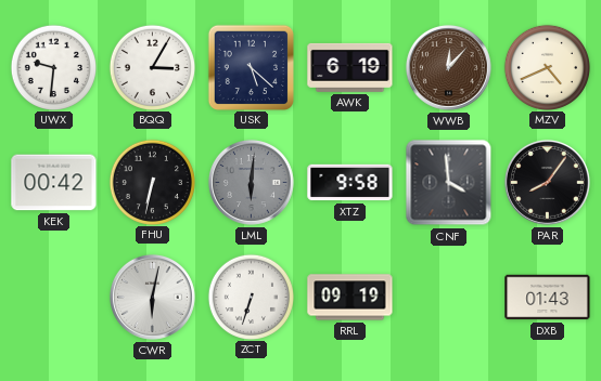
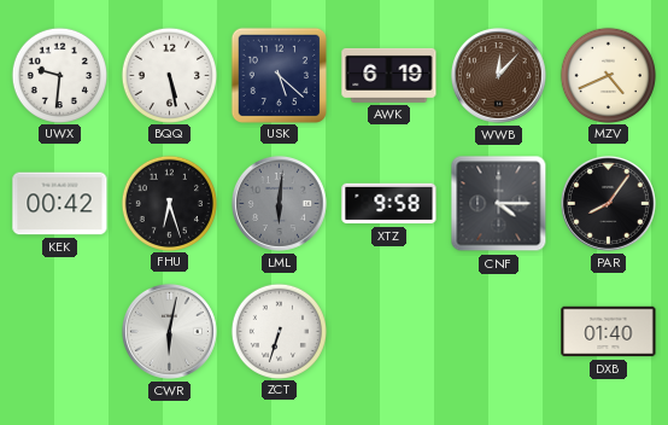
BQQ: 3:05 -> 5:28 (169, 75)
FHU: 6:32 -> 6:27 (169, 203)
CNF: 3:59 -> 4:15 (499, 204)
RRL: 09:19 -> none (350, 298)
DXB: 01:43 -> 01:40 (609, 332)
